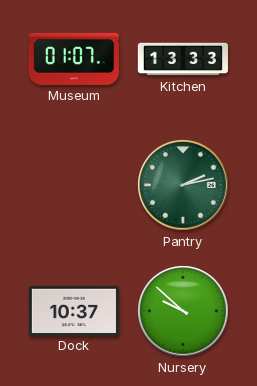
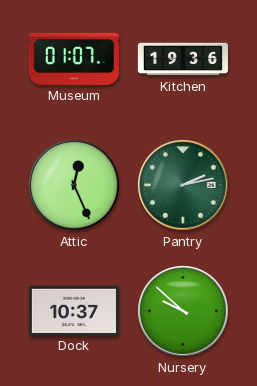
Kitchen: 13:33 -> 19:36 (182, 59)
Attic: none -> 12:26 (75, 186)
